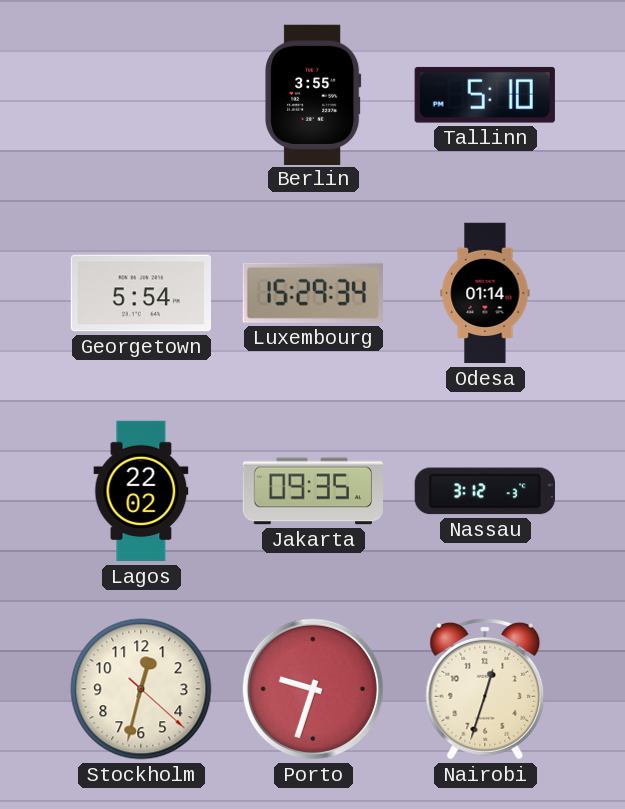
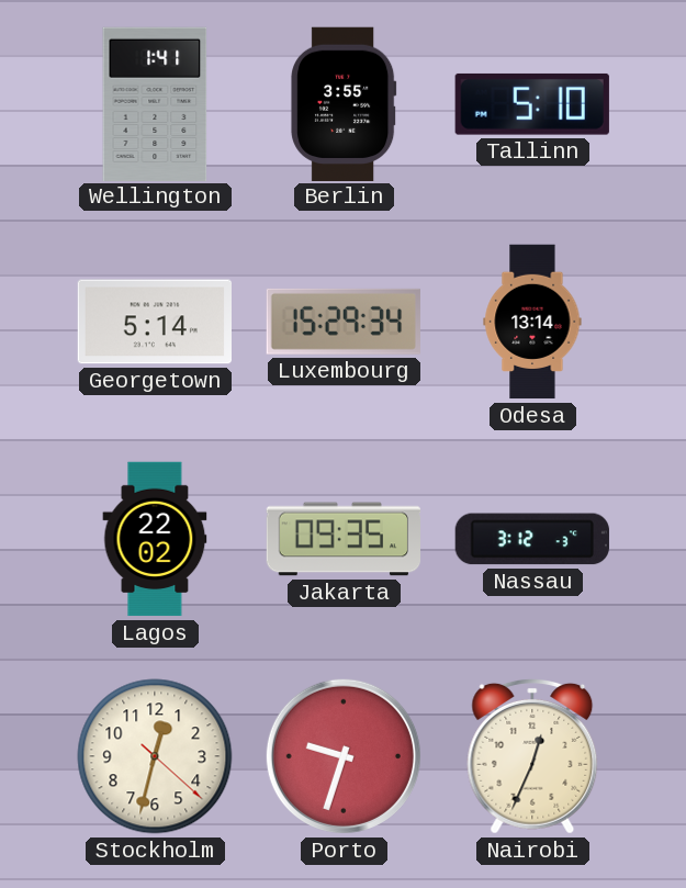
Wellington: none -> 1:41 (155, 103)
Georgetown: 5:54 -> 5:14 (154, 322)
Odesa: 01:14 -> 13:14 (532, 322)
Nairobi: 12:33 -> 12:34 (532, 756)
